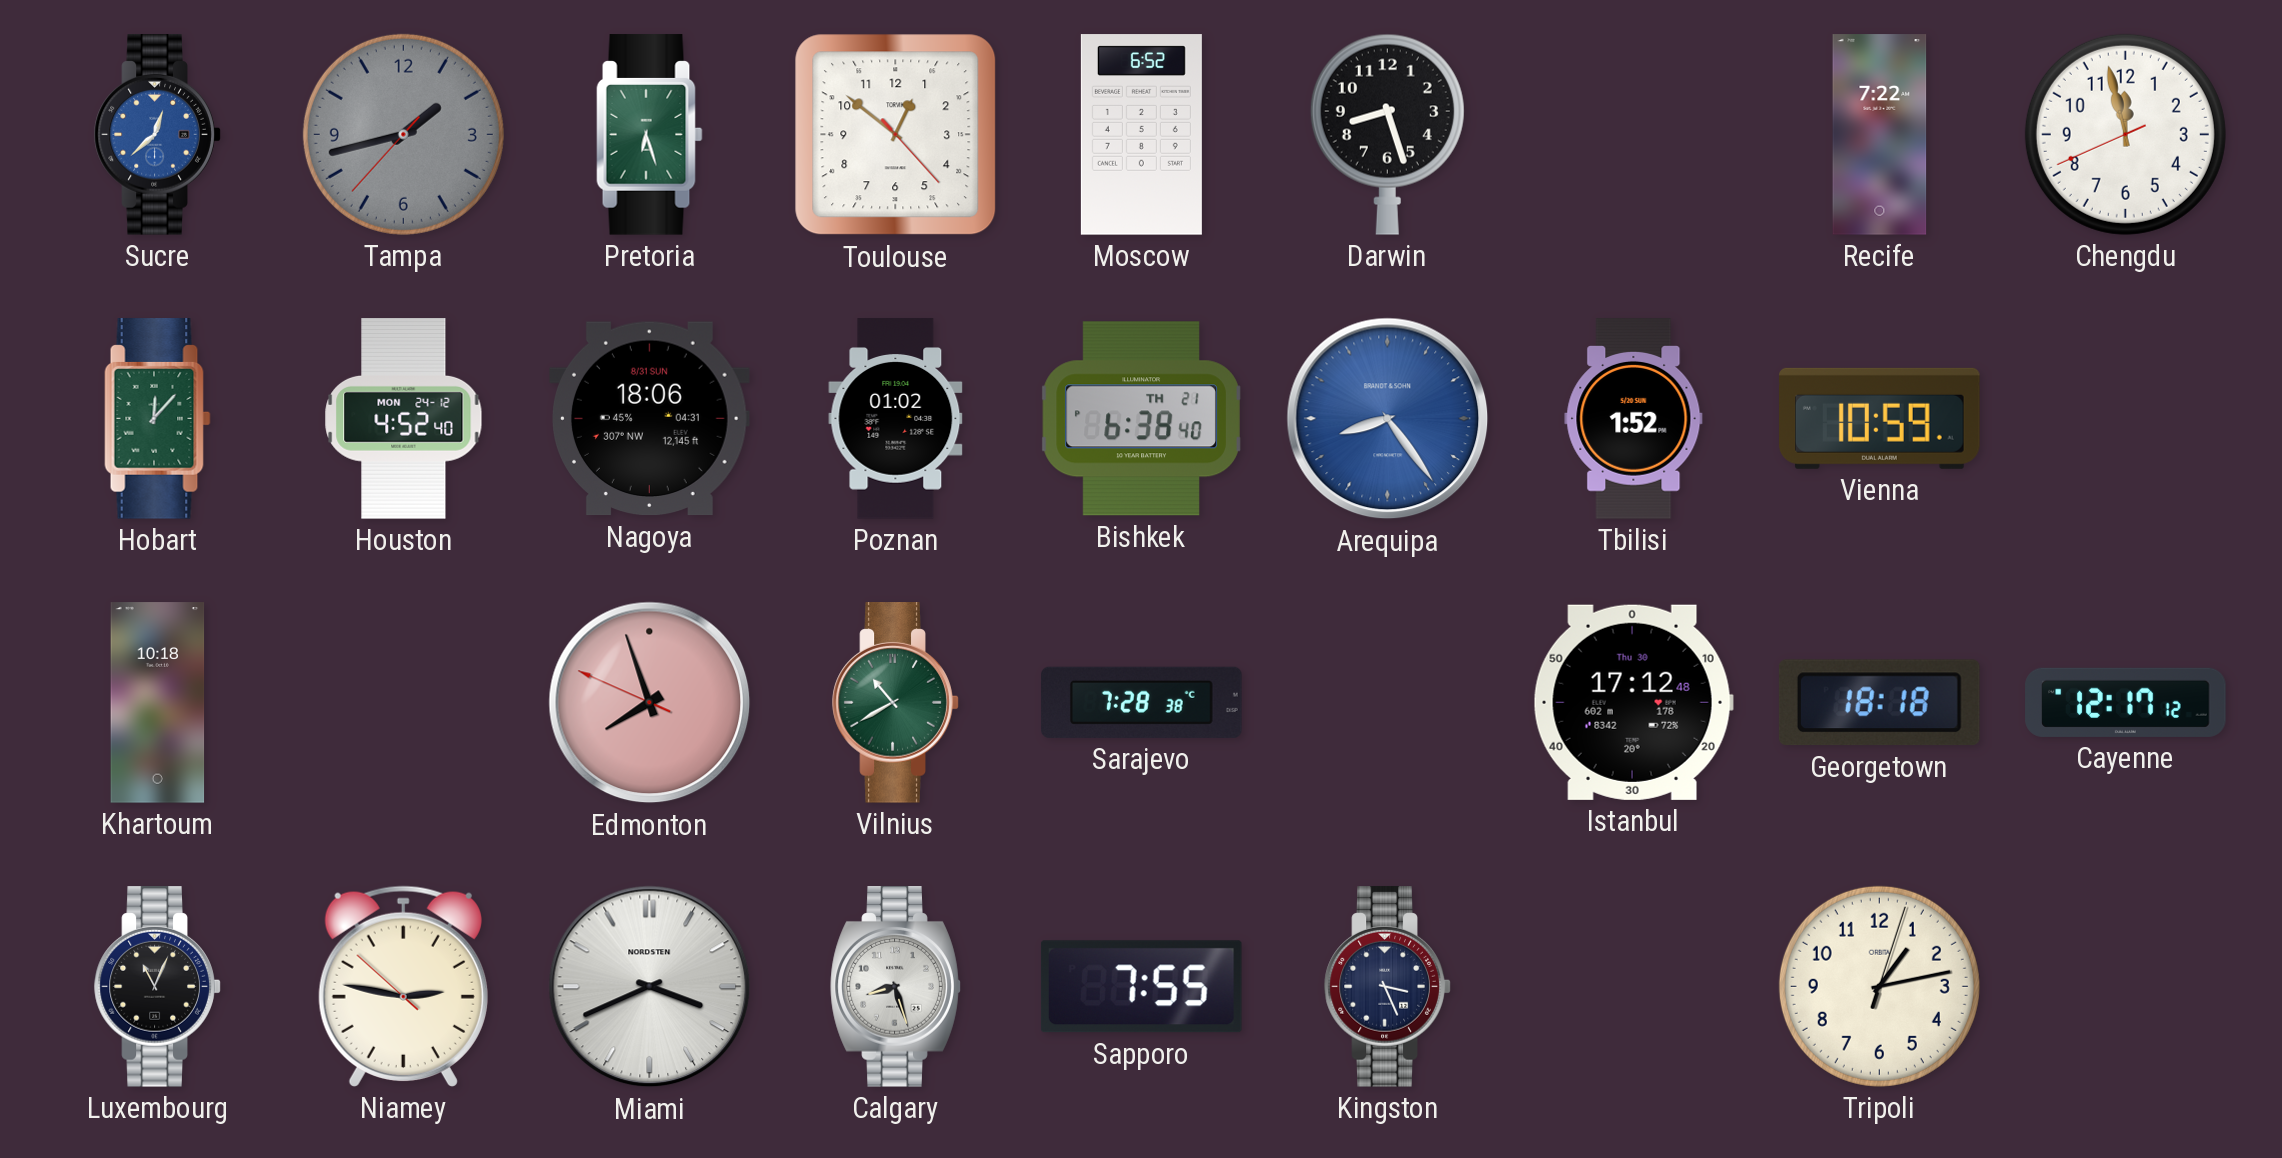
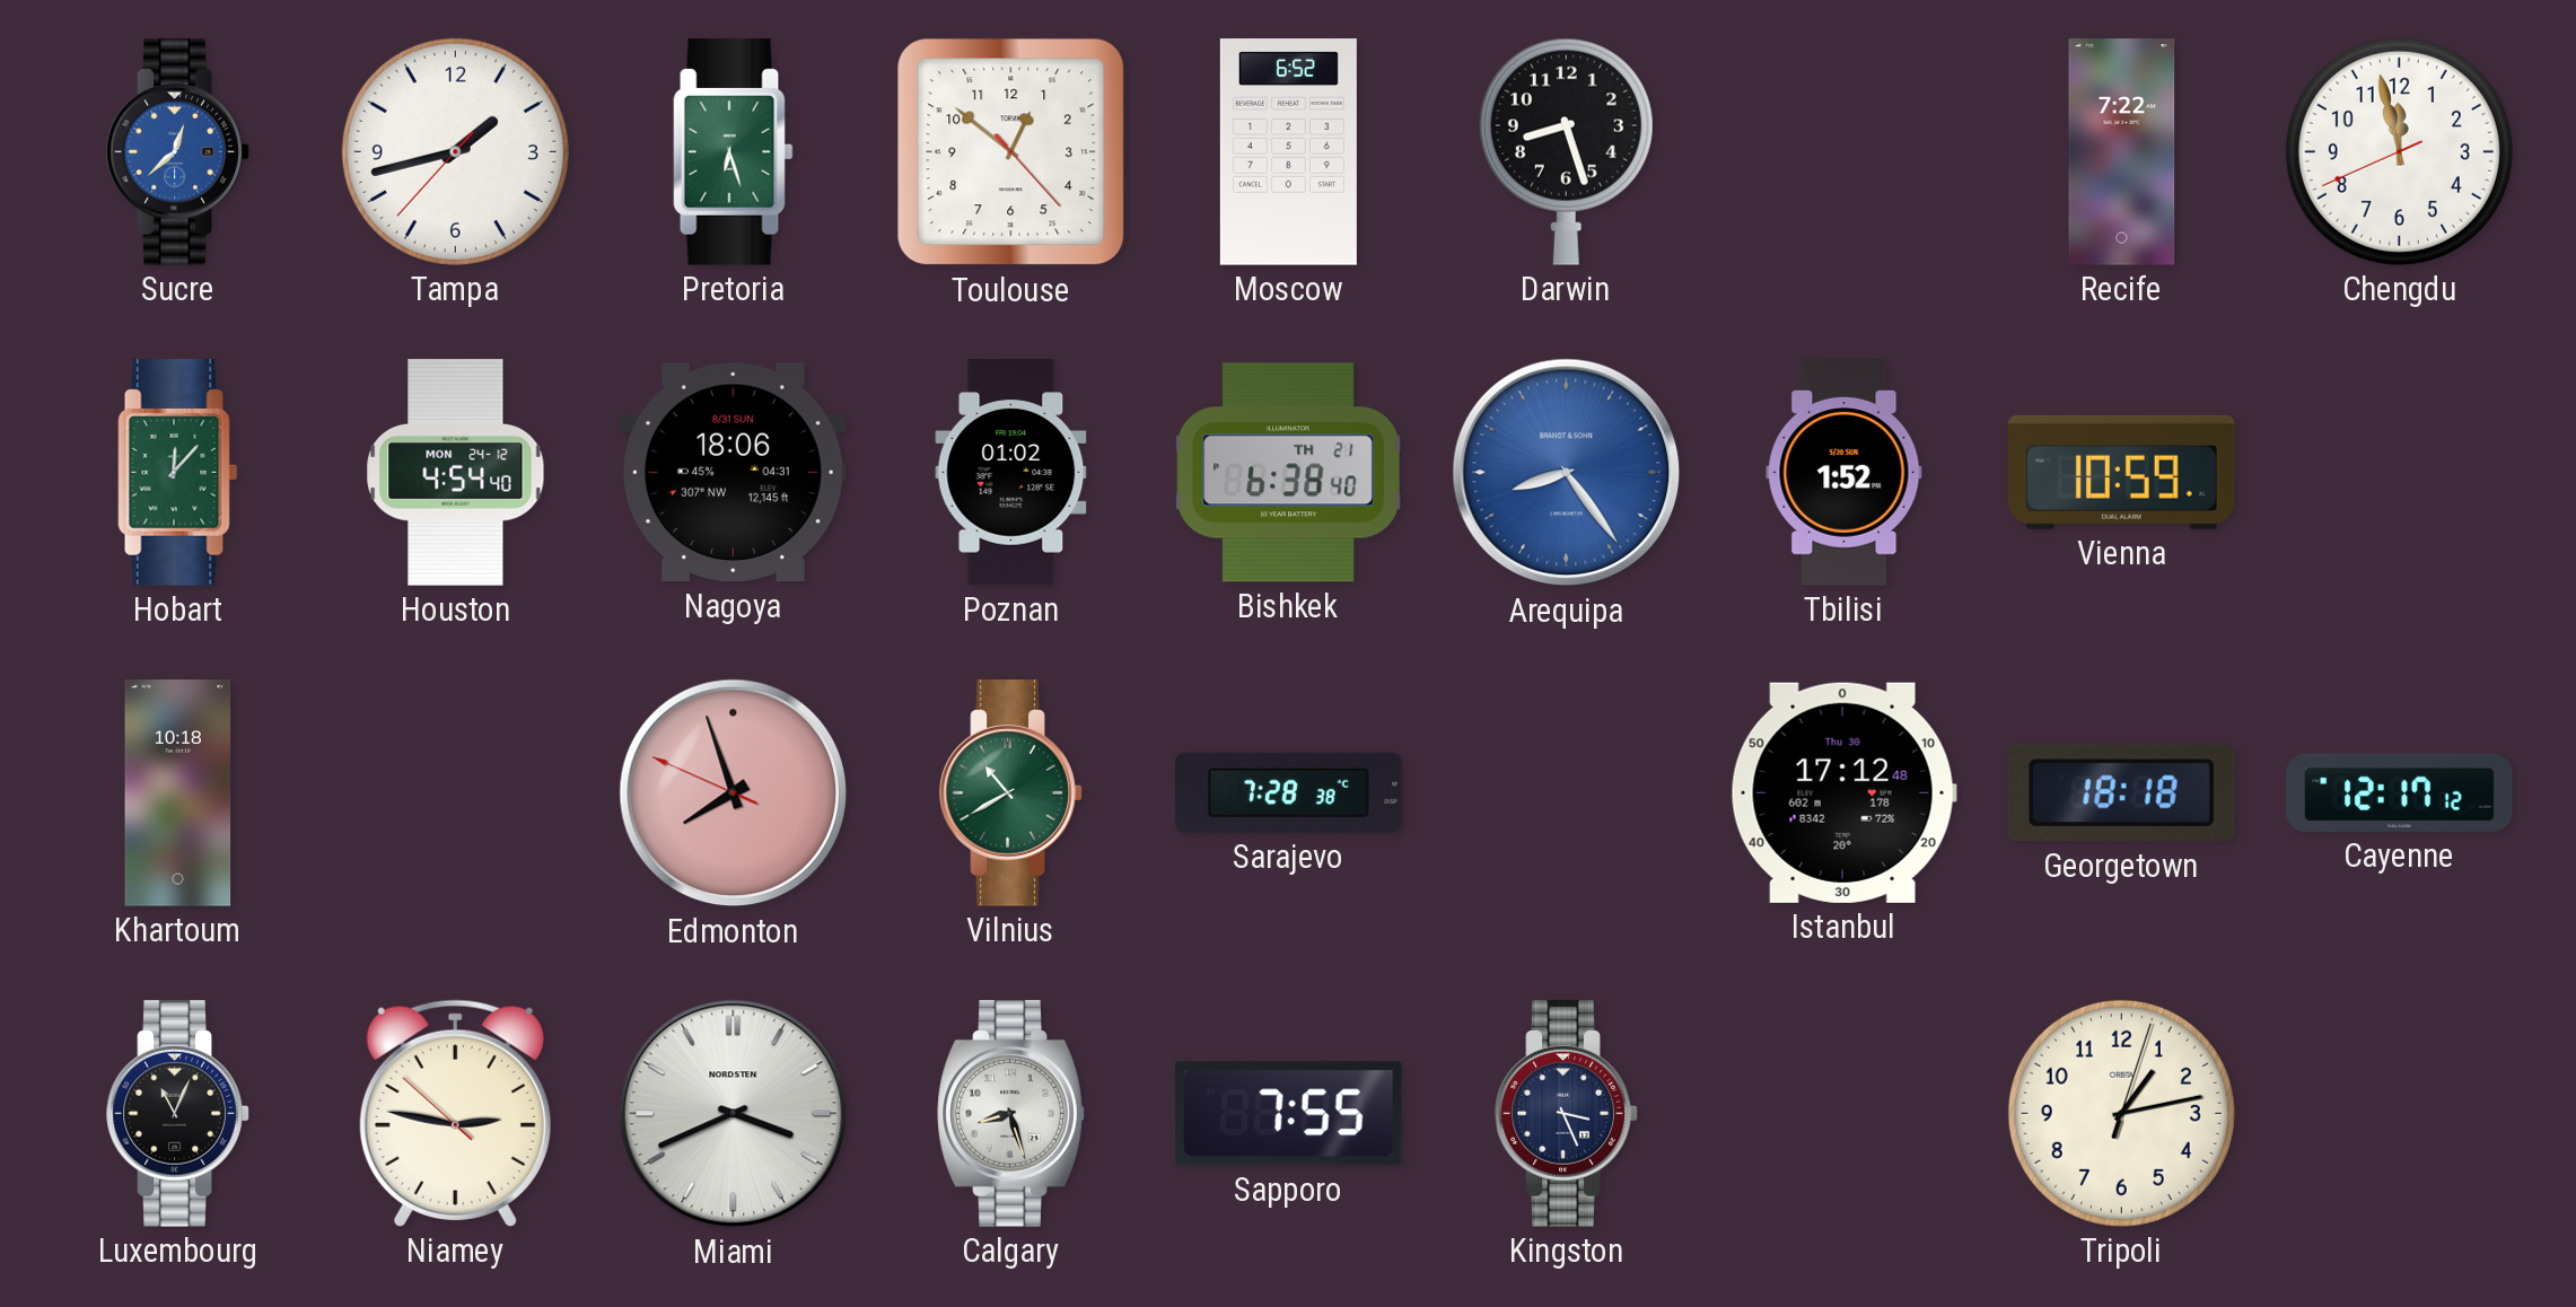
Tampa dial: grey -> white (455, 151)
Houston: 4:52 -> 4:54 (456, 473)
